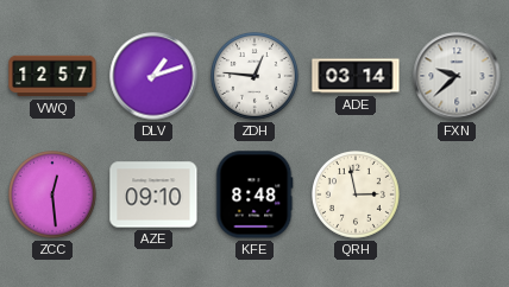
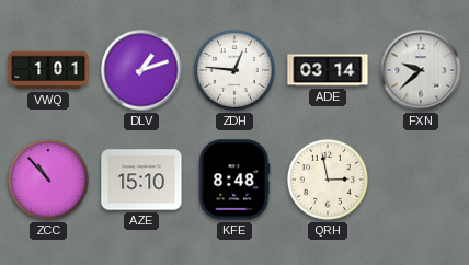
VWQ: 12:57 -> 1:01 (48, 70)
ZCC: 12:29 -> 10:53 (49, 181)
AZE: 09:10 -> 15:10 (141, 180)
